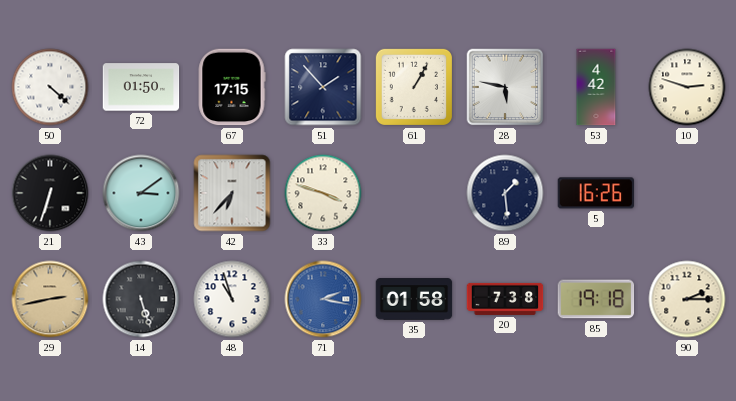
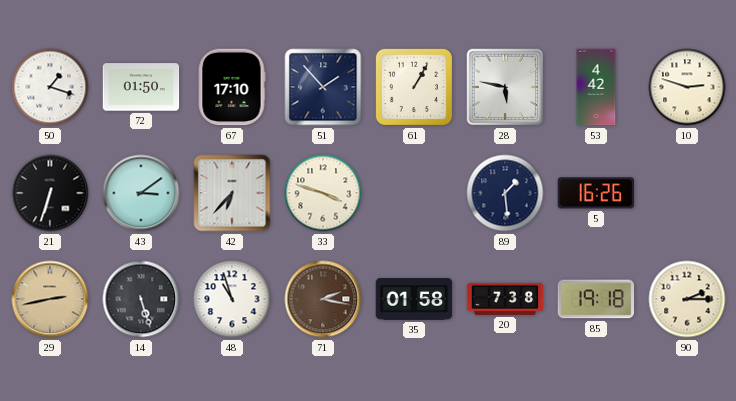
50: 4:22 -> 1:18 (50, 87)
67: 17:15 -> 17:10 (232, 87)
71 dial: blue -> brown (323, 299)
